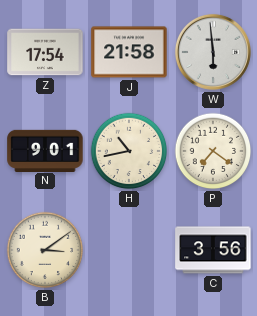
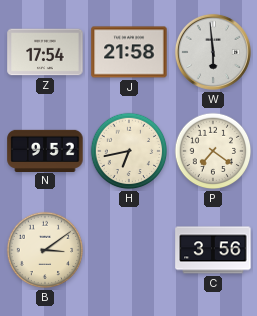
N: 9:01 -> 9:52 (45, 150)
H: 10:43 -> 6:43 (129, 151)
